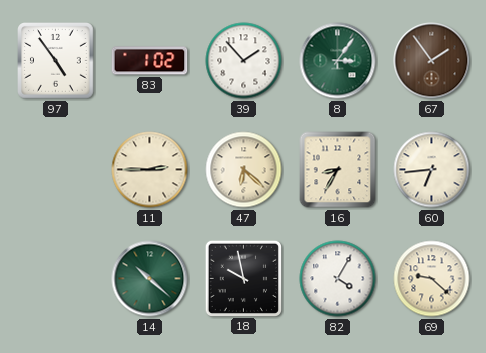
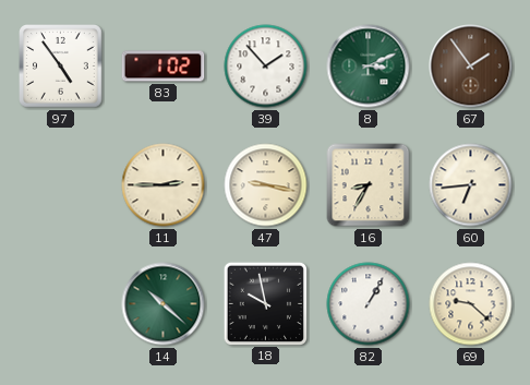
8: 3:06 -> 3:11 (369, 67)
47: 6:22 -> 9:17 (266, 185)
82: 4:05 -> 1:05 (369, 304)
